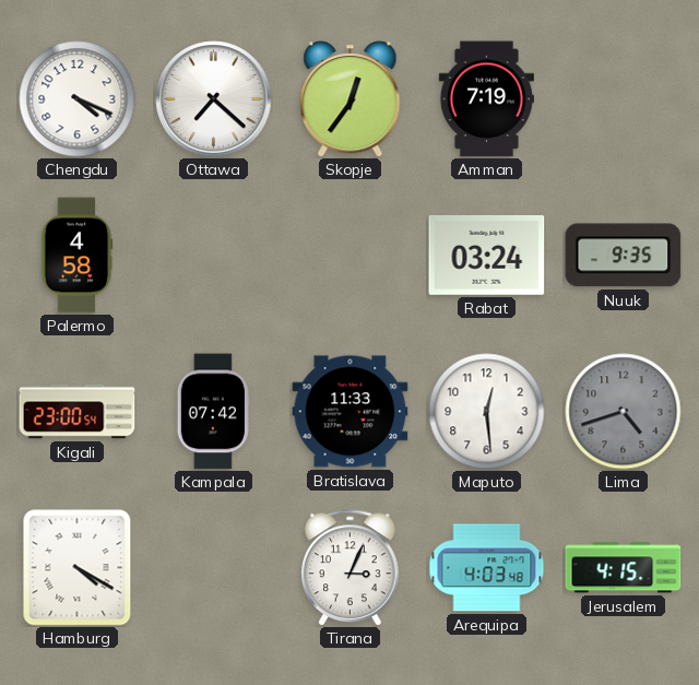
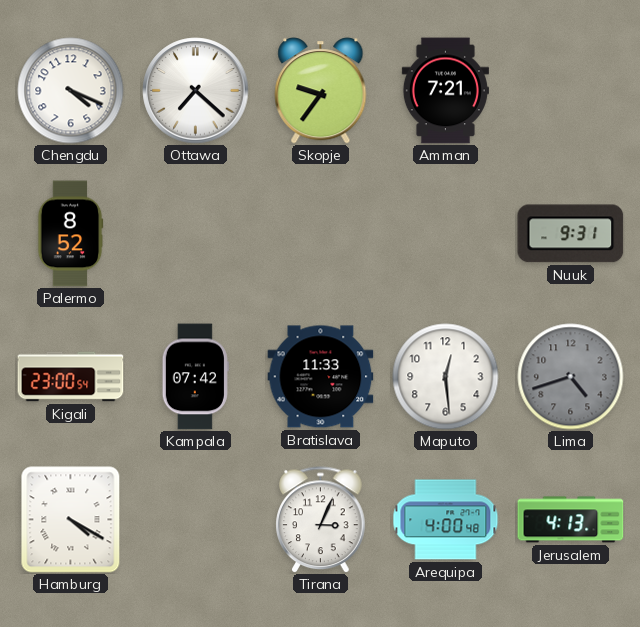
Skopje: 12:36 -> 9:36 (321, 91)
Amman: 7:19 -> 7:21 (445, 91)
Palermo: 4:58 -> 8:52 (70, 234)
Rabat: 03:24 -> none (487, 255)
Nuuk: 9:35 -> 9:31 (571, 234)
Arequipa: 4:03 -> 4:00 (446, 520)
Jerusalem: 4:15 -> 4:13 (571, 520)
